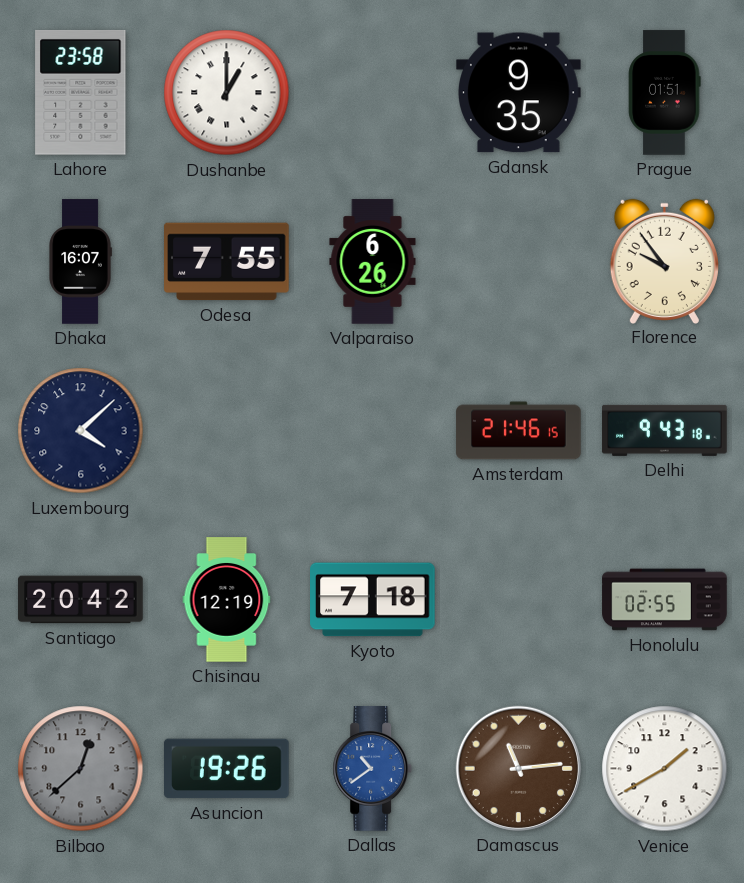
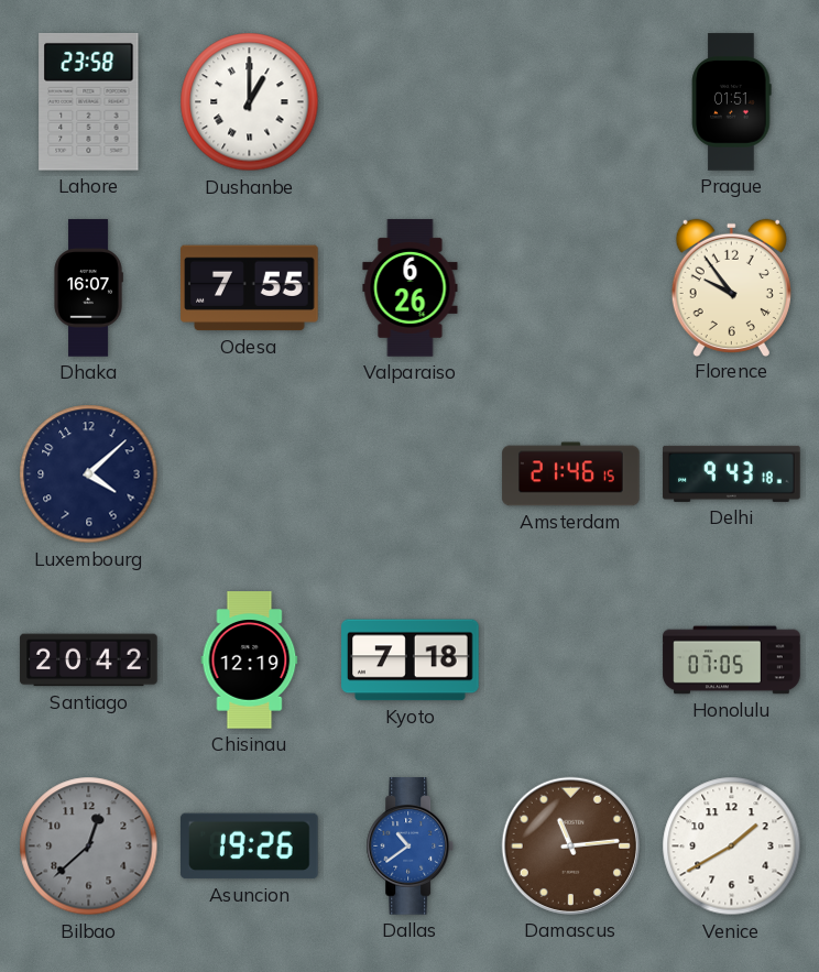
Gdansk: 9:35 -> none (519, 93)
Honolulu: 02:55 -> 07:05 (732, 660)
